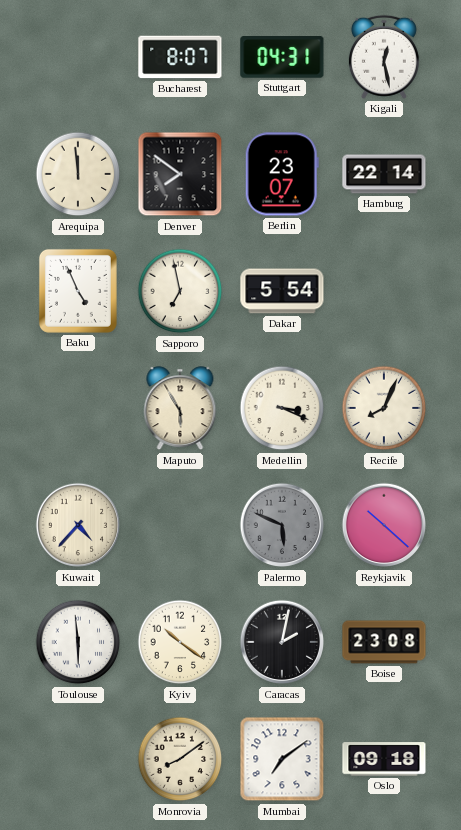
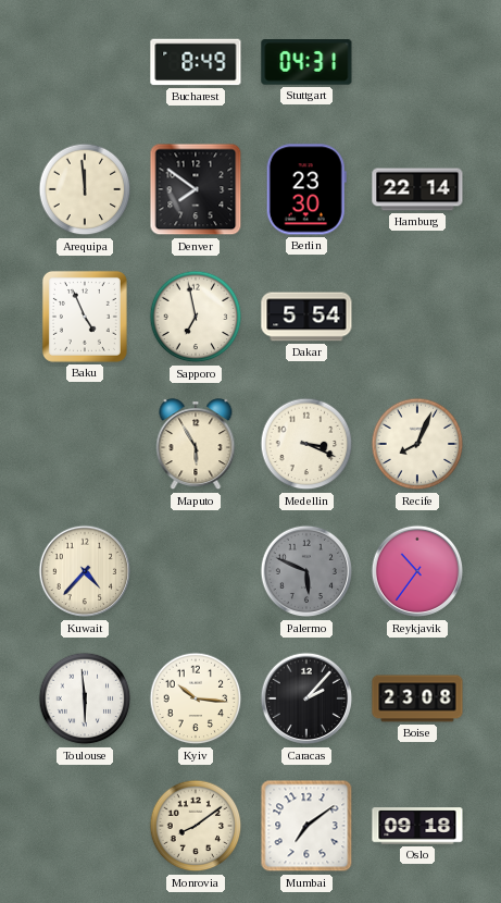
Bucharest: 8:07 -> 8:49 (196, 62)
Kigali: 12:28 -> none (384, 57)
Berlin: 23:07 -> 23:30 (306, 189)
Reykjavik: 10:22 -> 10:36 (417, 571)
Kyiv: 10:21 -> 10:16 (196, 698)
Caracas: 2:02 -> 2:07 (306, 698)
